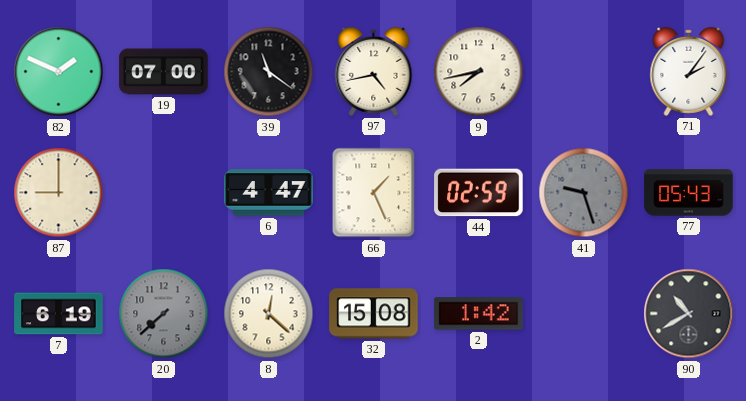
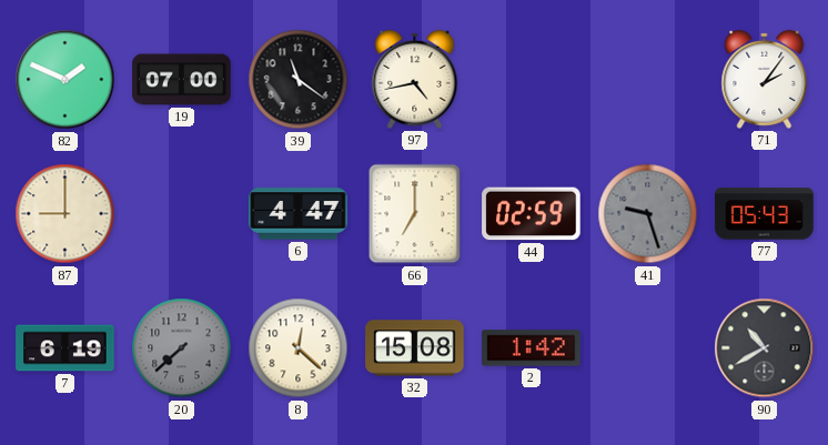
9: 7:43 -> none (479, 72)
66: 1:26 -> 7:00 (415, 214)
